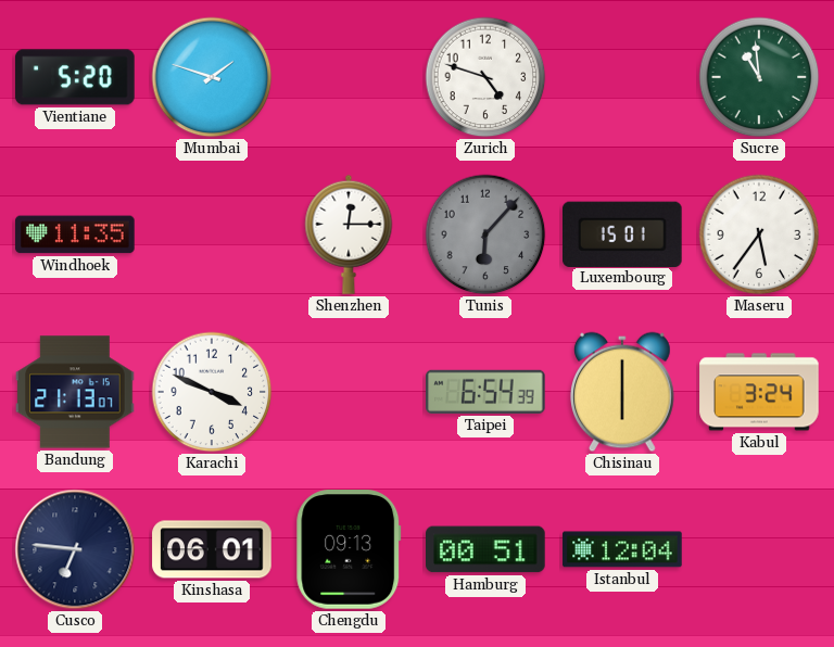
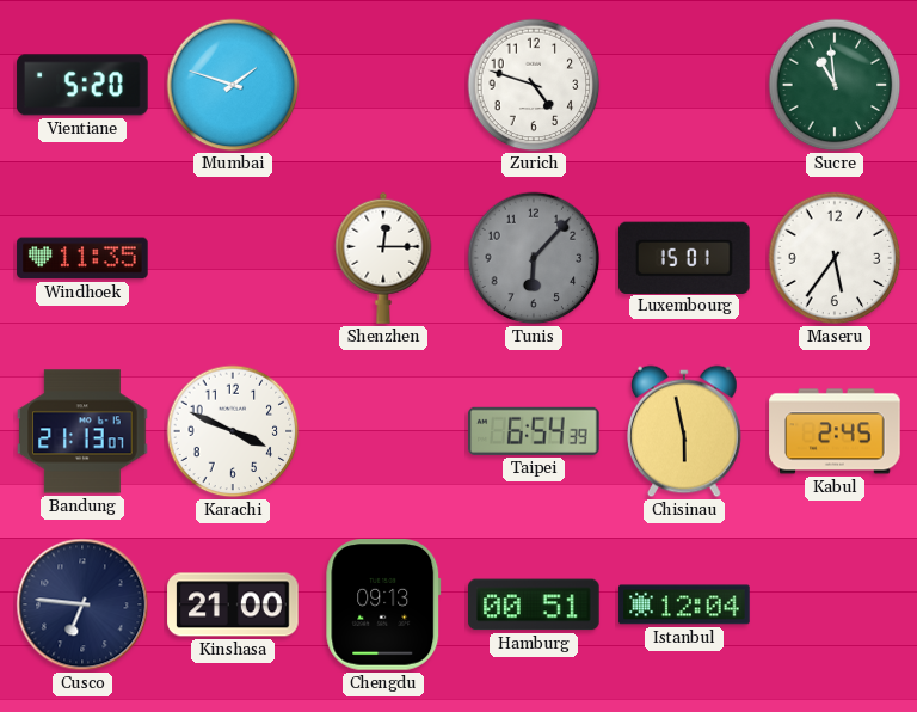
Chisinau: 6:00 -> 5:58 (685, 431)
Kabul: 3:24 -> 2:45 (835, 431)
Kinshasa: 06:01 -> 21:00 (233, 604)
